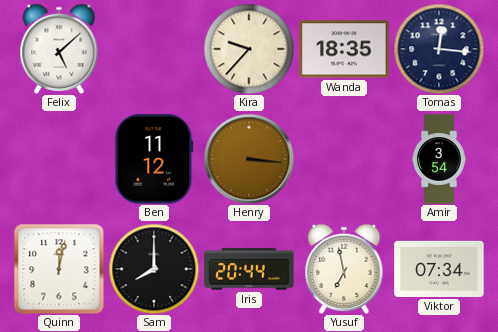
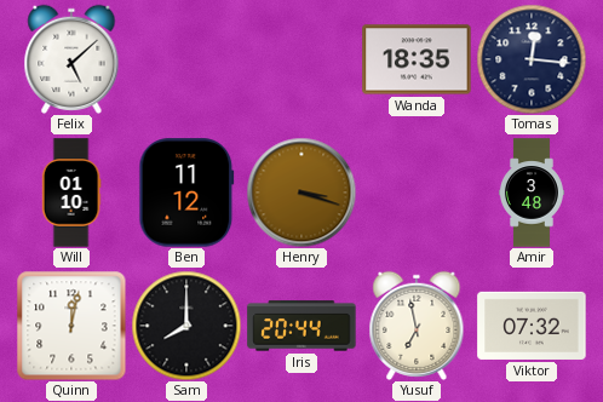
Kira: 9:37 -> none (249, 49)
Will: none -> 01:10 (71, 193)
Henry: 3:16 -> 3:18 (301, 193)
Amir: 3:54 -> 3:48 (532, 193)
Viktor: 07:34 -> 07:32 (532, 326)
